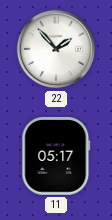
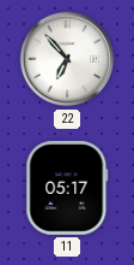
22: 1:53 -> 6:53 (67, 59)
